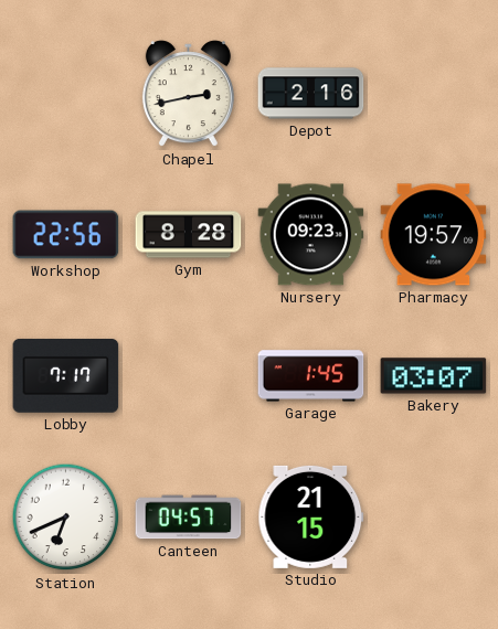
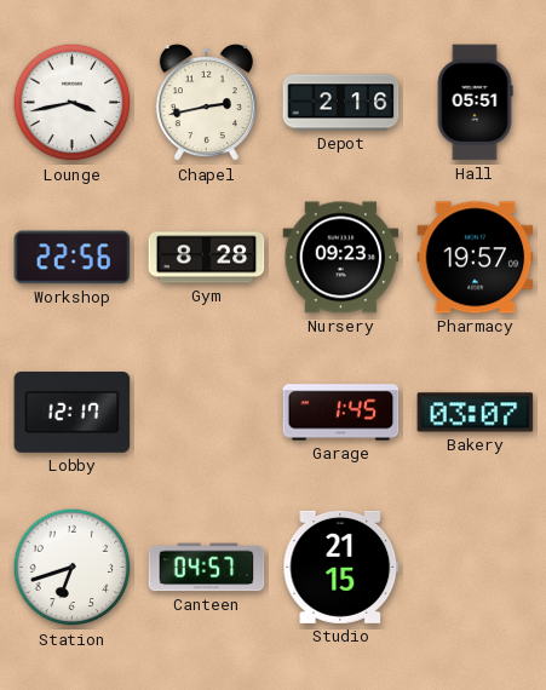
Lounge: none -> 3:43 (73, 103)
Hall: none -> 05:51 (475, 103)
Lobby: 7:17 -> 12:17 (73, 412)
Station: 6:41 -> 6:42 (73, 568)
